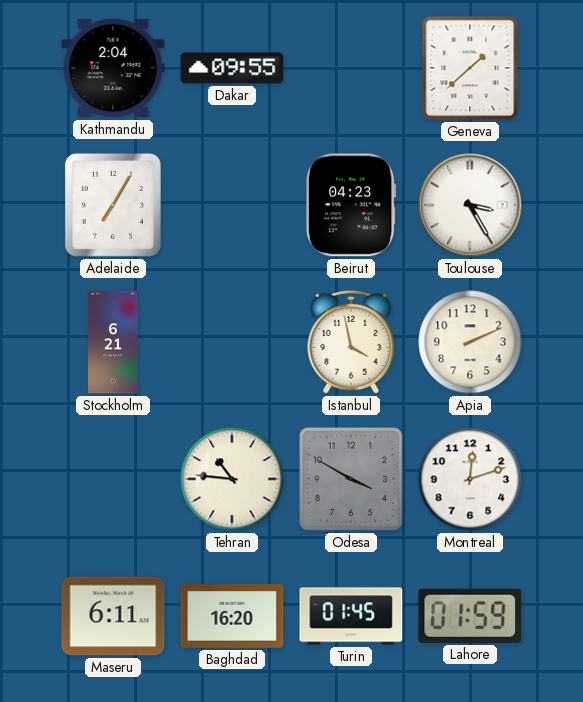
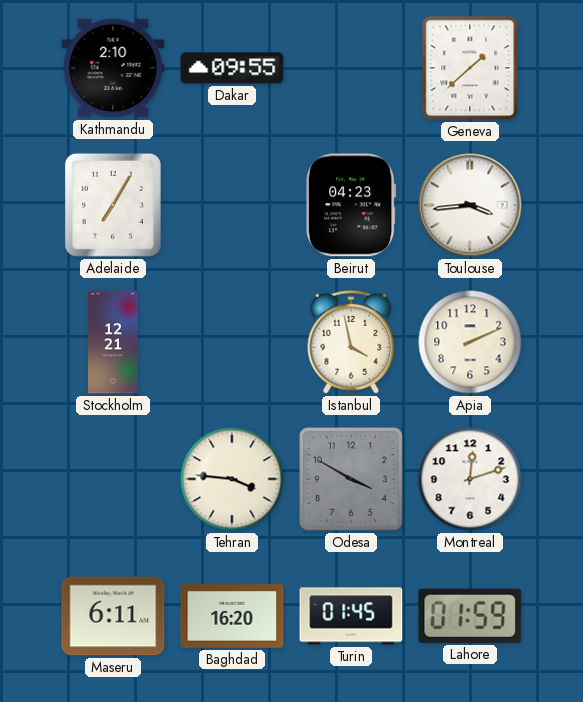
Kathmandu: 2:04 -> 2:10 (113, 68)
Toulouse: 3:25 -> 3:44 (470, 205)
Stockholm: 6:21 -> 12:21 (113, 342)
Tehran: 10:46 -> 3:46 (232, 479)
